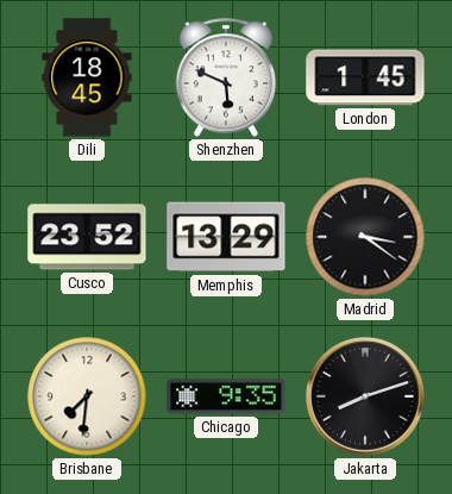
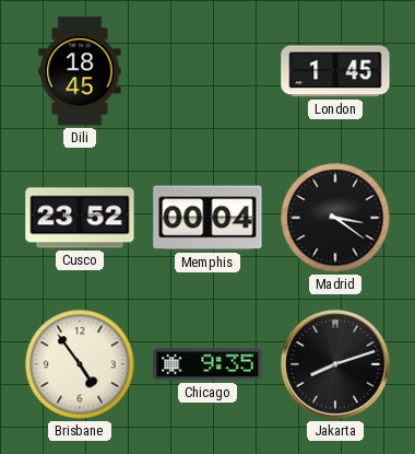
Shenzhen: 5:49 -> none (226, 77)
Memphis: 13:29 -> 00:04 (207, 218)
Brisbane: 7:31 -> 4:54 (80, 364)
